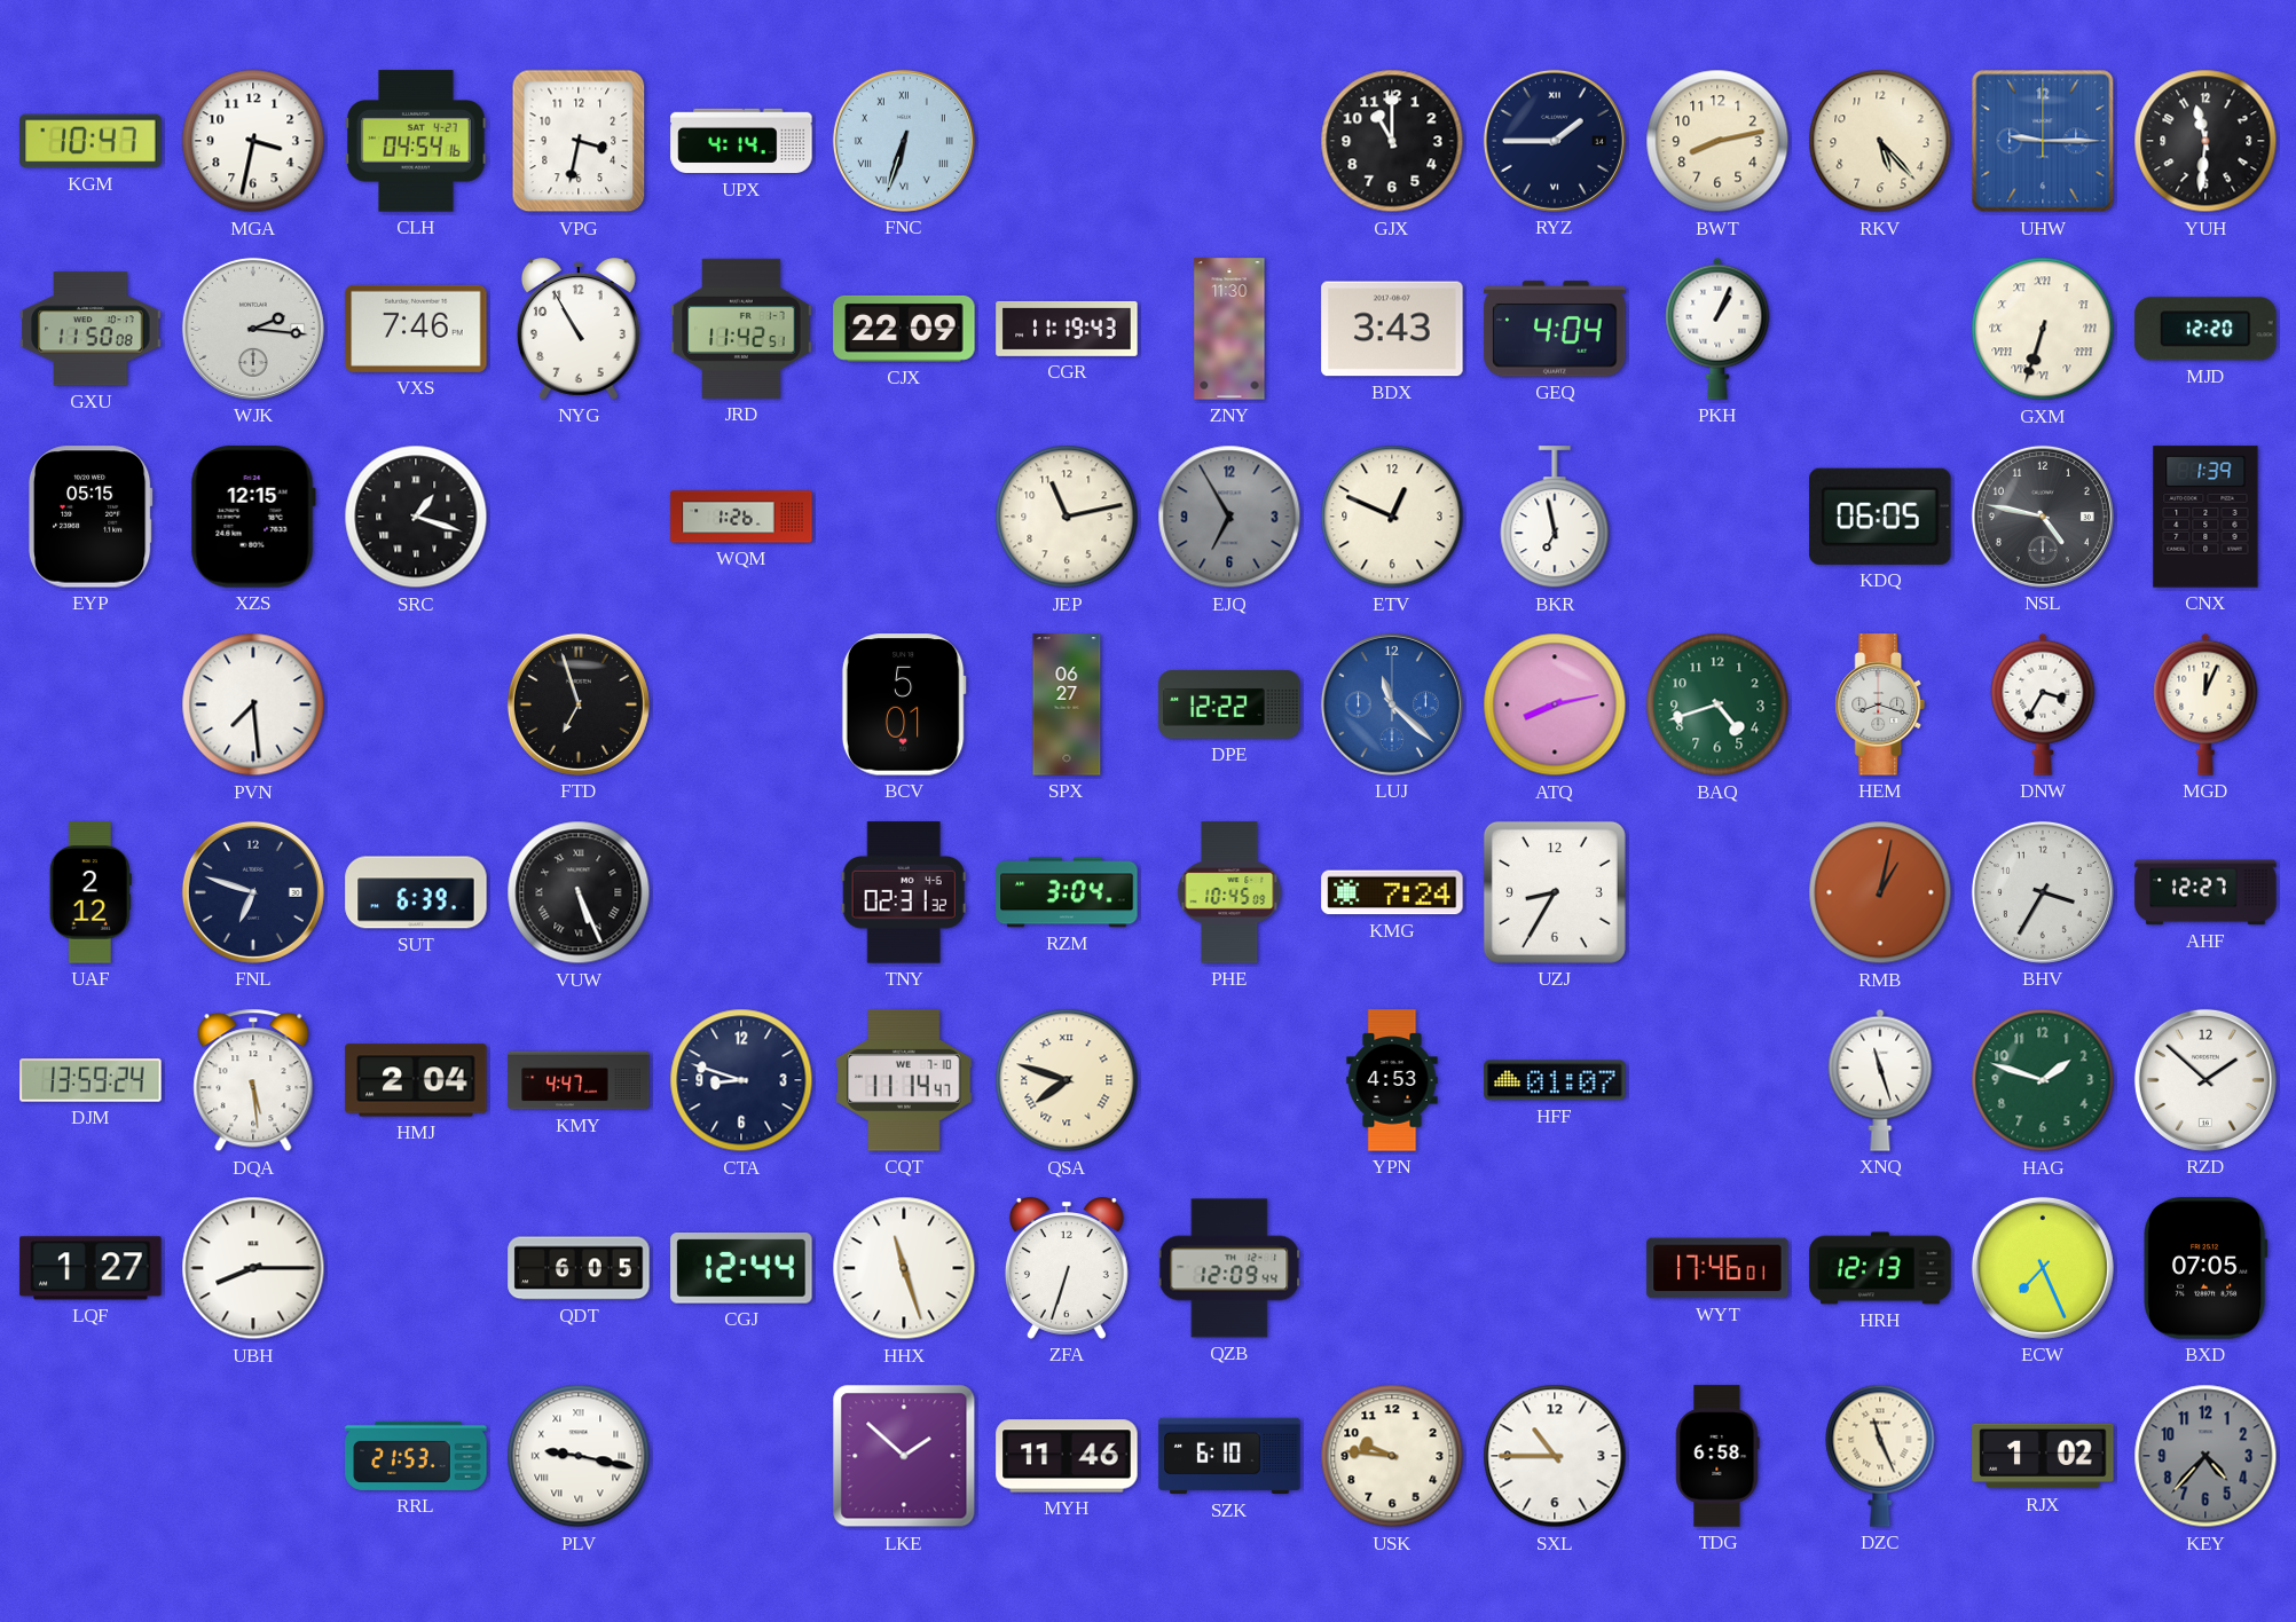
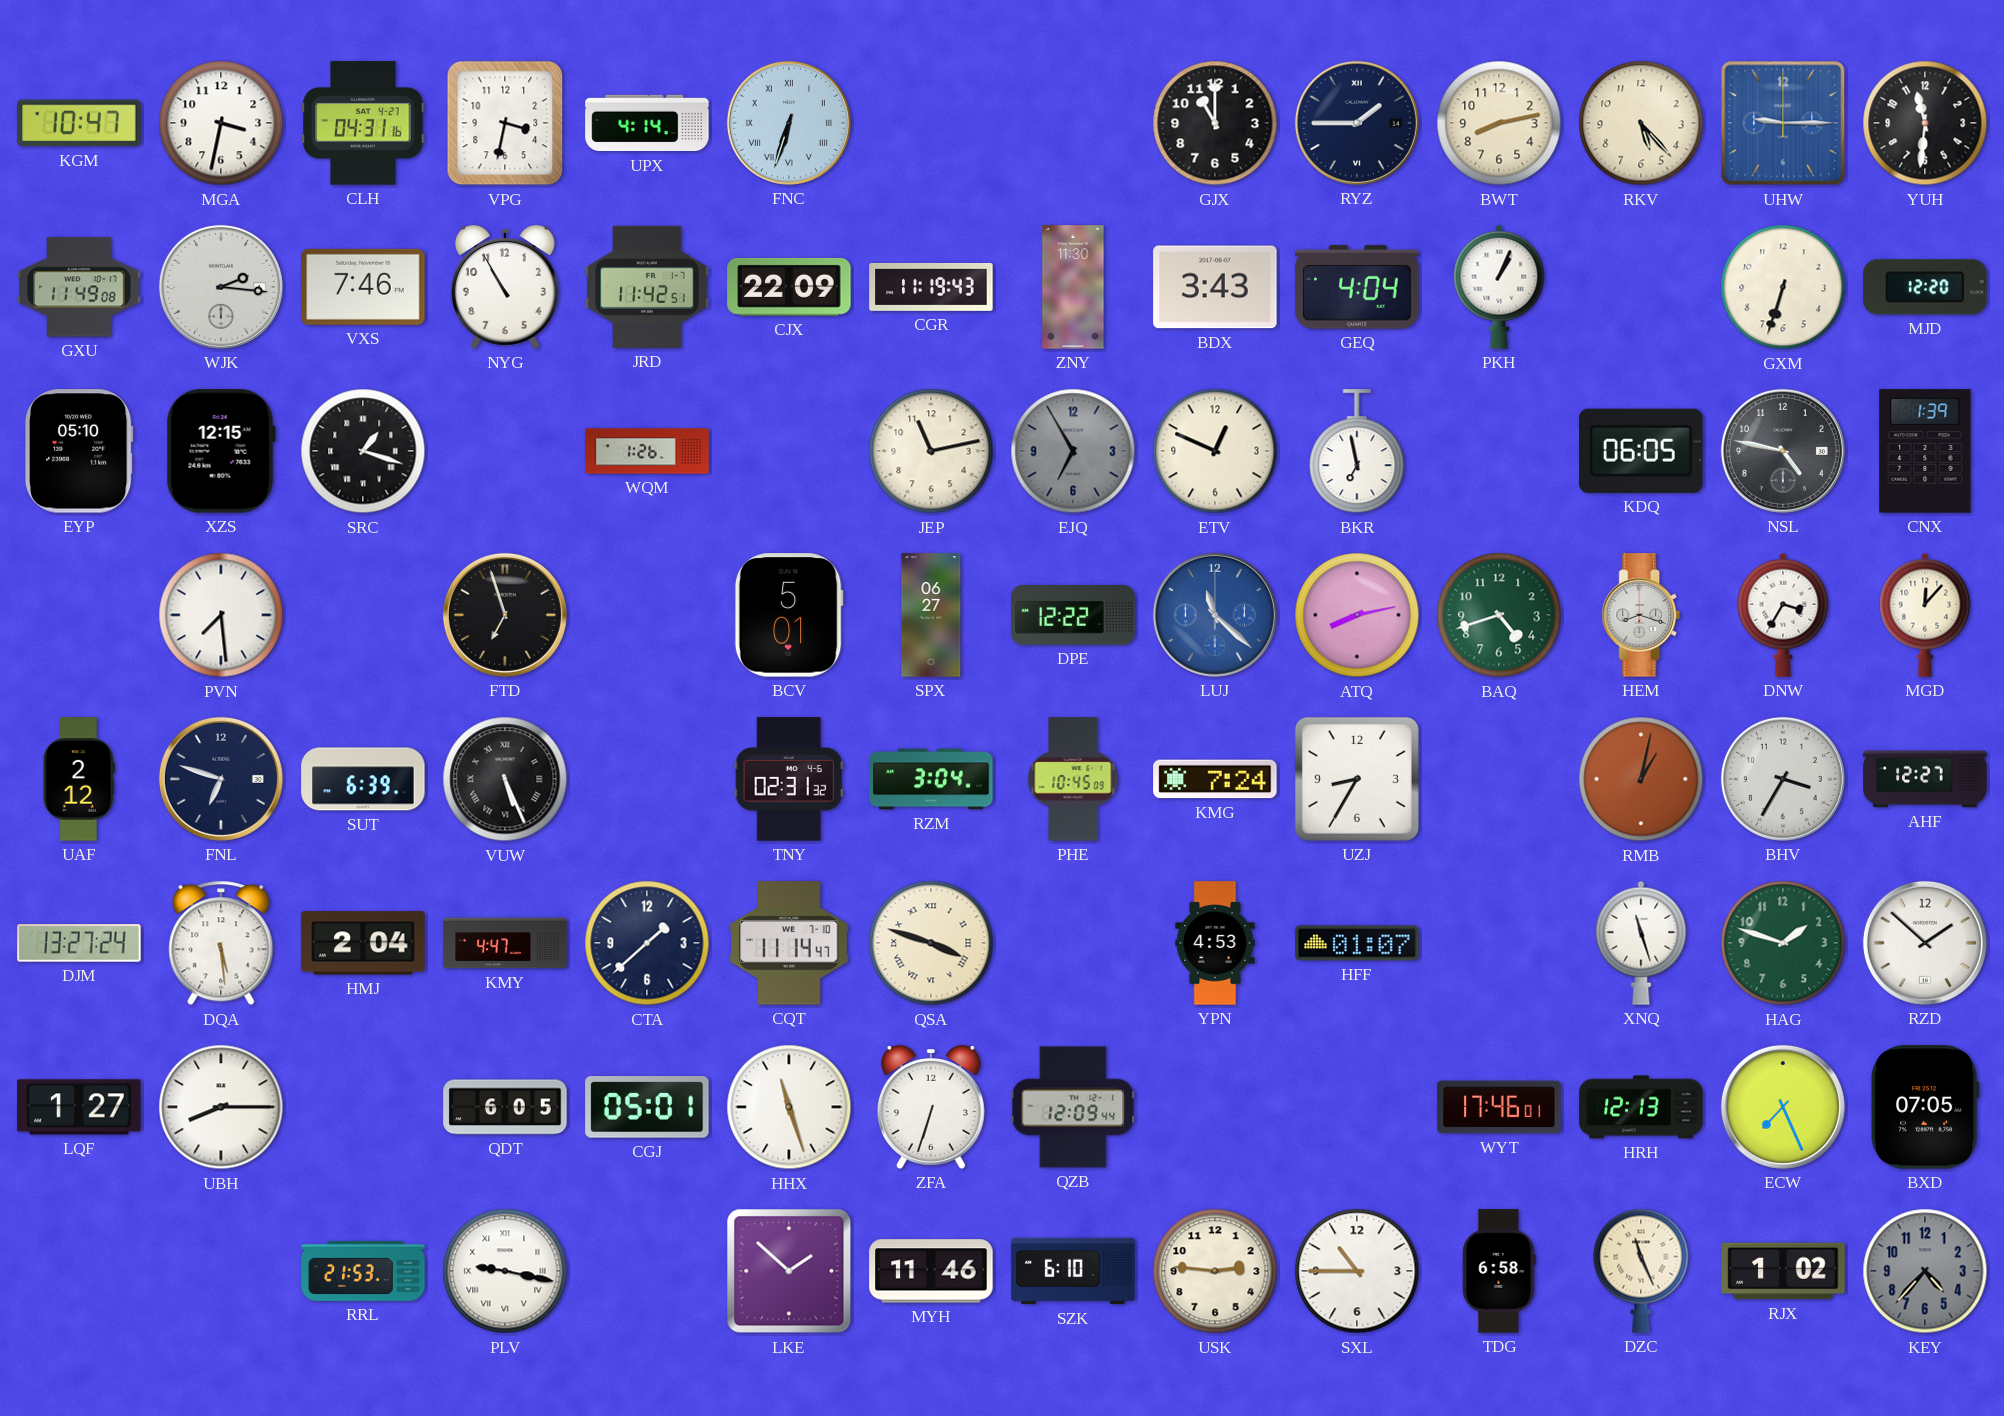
CLH: 04:54 -> 04:31 (363, 123)
GXU: 11:50 -> 11:49 (79, 287)
GXM numerals: Roman -> Arabic (1783, 287)
EYP: 05:15 -> 05:10 (80, 451)
MGD: 12:04 -> 12:07 (1925, 615)
DJM: 13:59 -> 13:27 (79, 943)
CTA: 8:48 -> 1:38 (647, 943)
QSA: 7:48 -> 3:48 (931, 943)
CGJ: 12:44 -> 05:01 (647, 1107)
USK: 9:46 -> 2:46 (1215, 1271)
